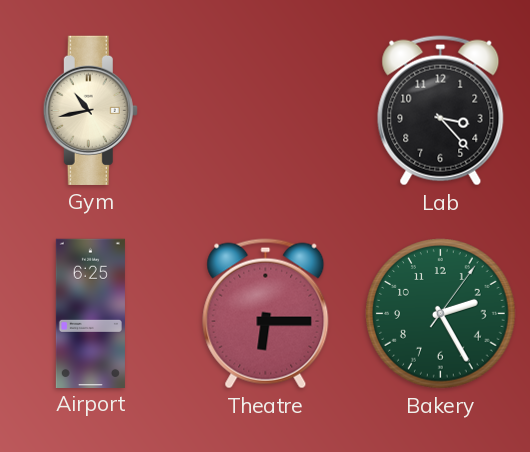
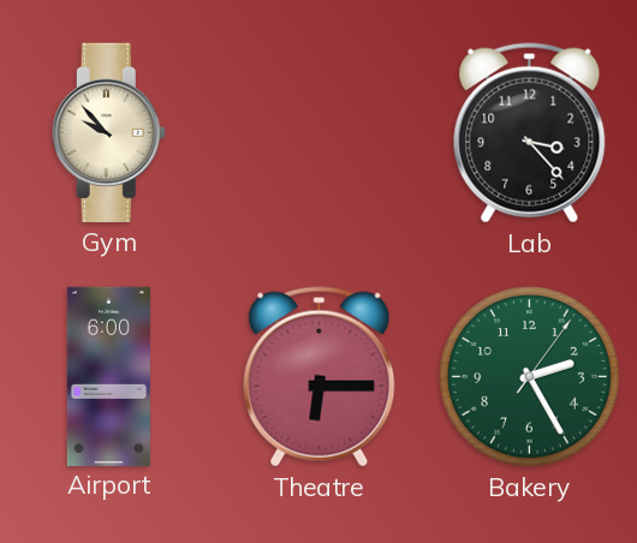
Gym: 10:43 -> 9:53 (108, 132)
Airport: 6:25 -> 6:00 (108, 376)
